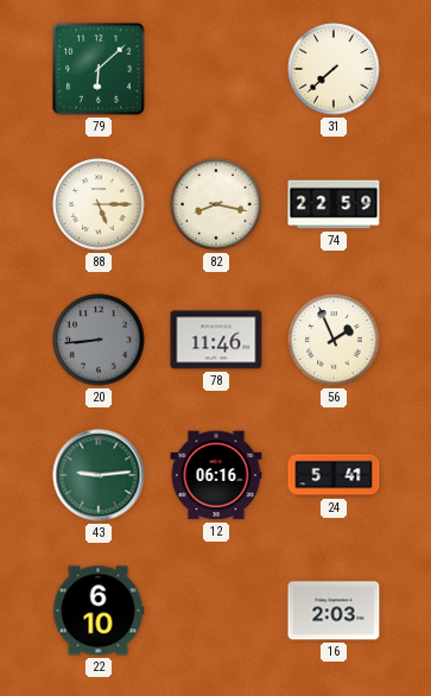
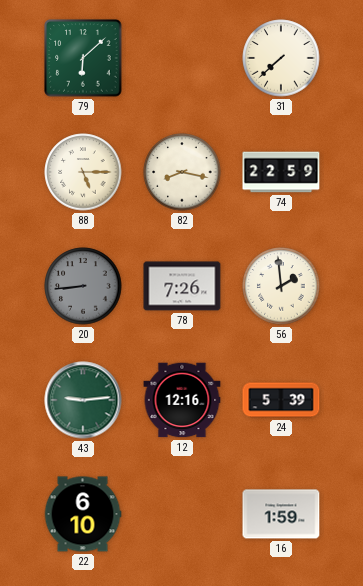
78: 11:46 -> 7:26 (182, 286)
56: 1:56 -> 1:59 (281, 286)
12: 06:16 -> 12:16 (182, 400)
24: 5:41 -> 5:39 (281, 400)
16: 2:03 -> 1:59 (281, 514)
